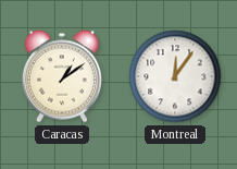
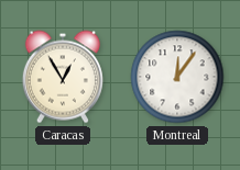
Caracas: 1:09 -> 12:55 (63, 77)
